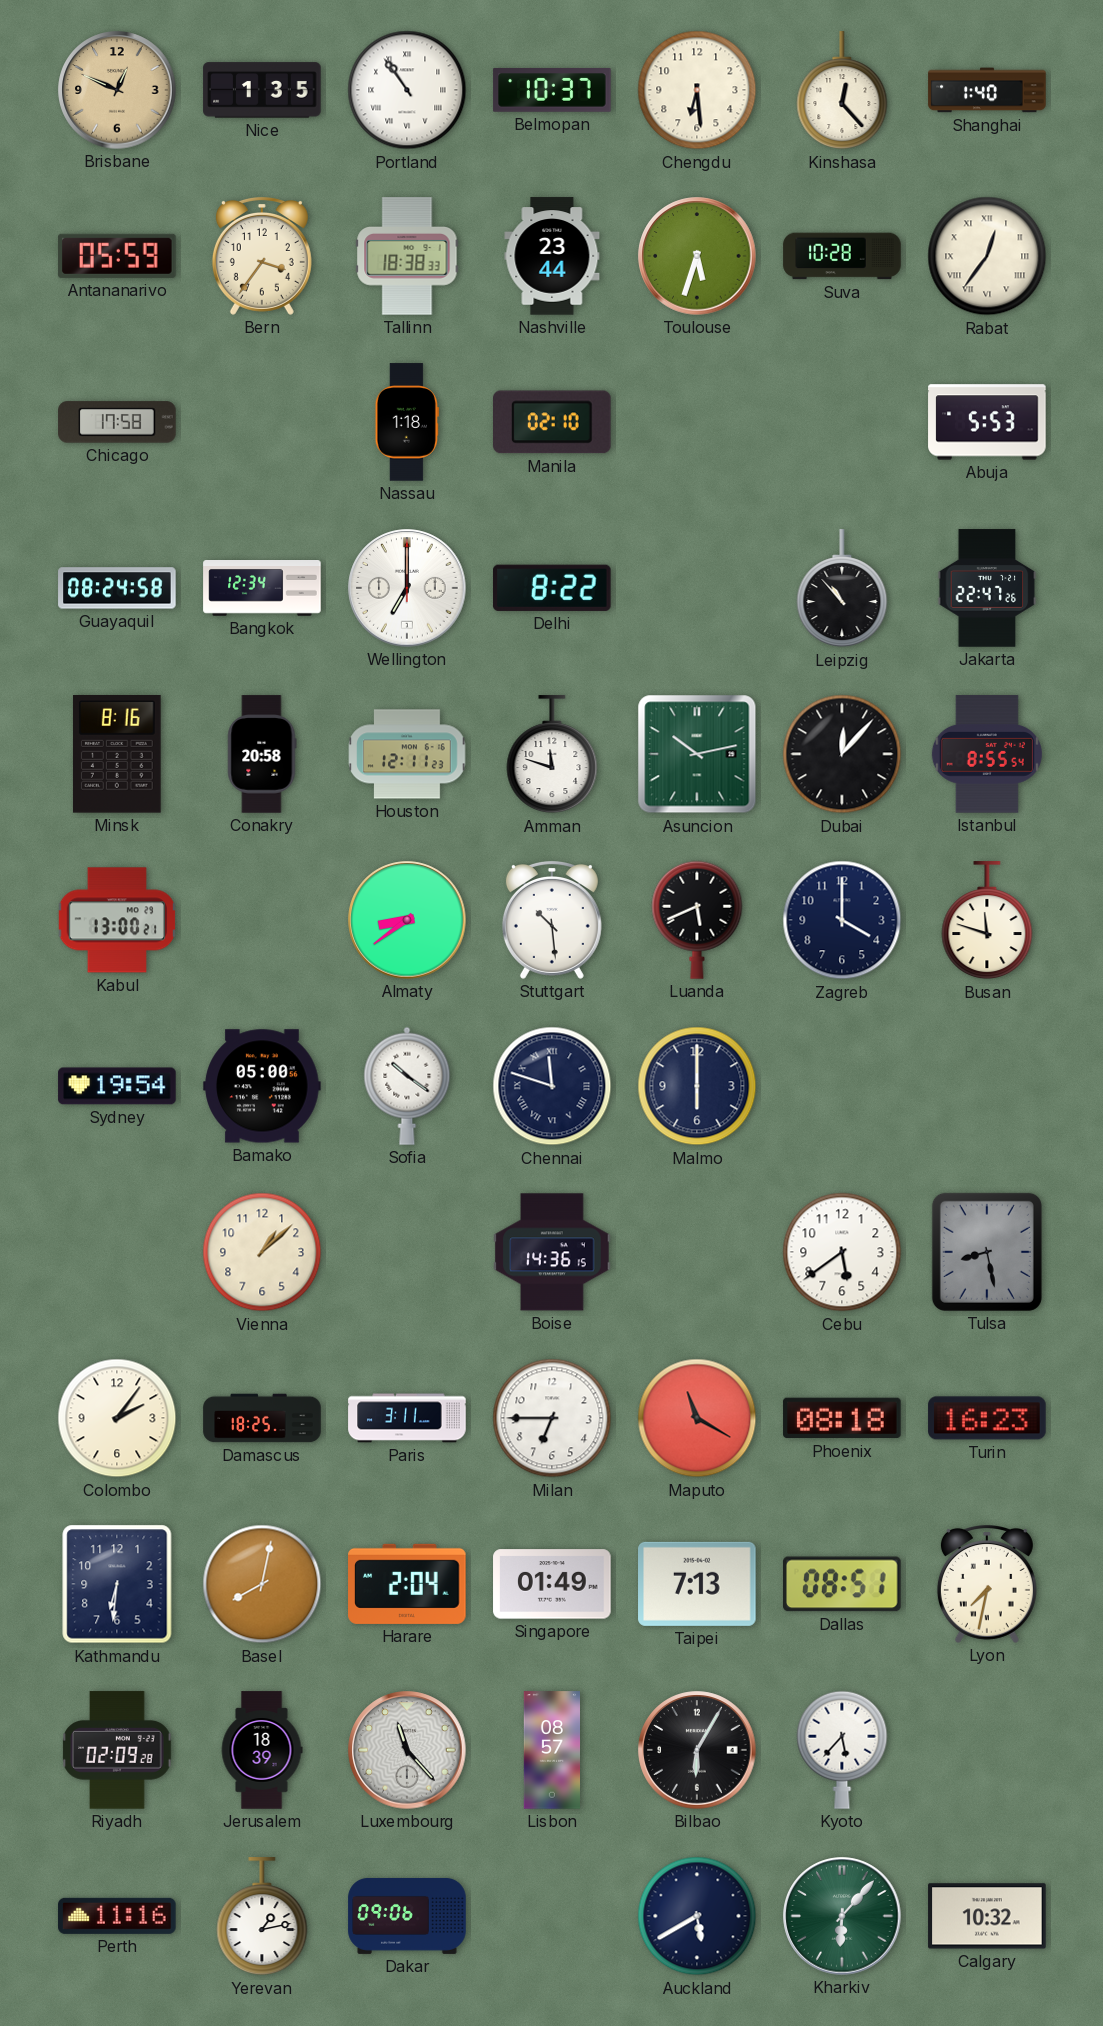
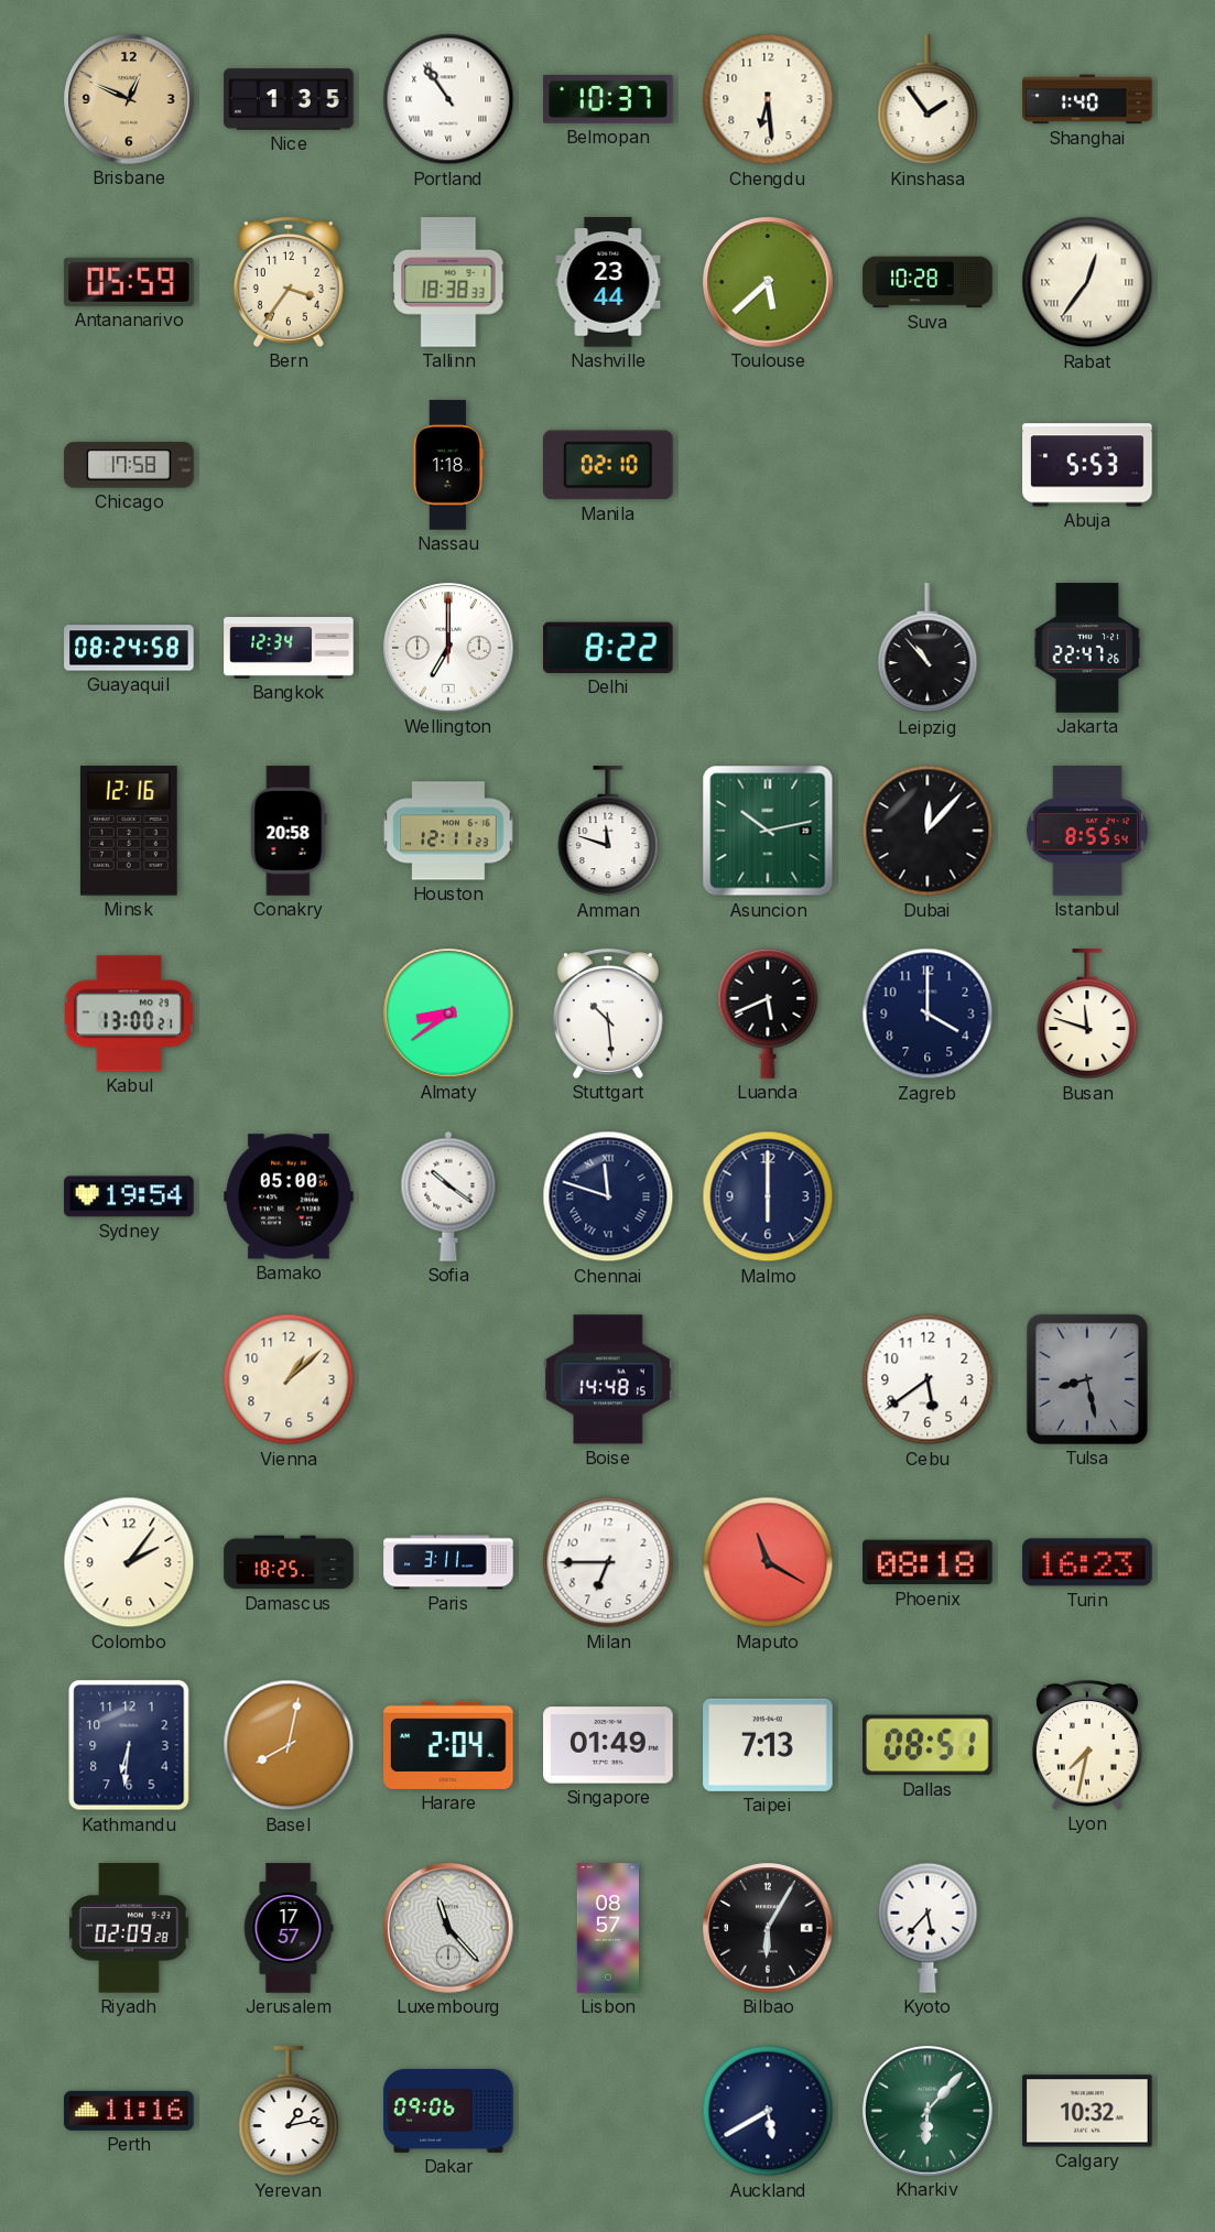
Kinshasa: 12:23 -> 1:54 (927, 100)
Toulouse: 5:33 -> 5:38 (768, 282)
Minsk: 8:16 -> 12:16 (129, 832)
Boise: 14:36 -> 14:48 (608, 1379)
Jerusalem: 18:39 -> 17:57 (289, 1928)
